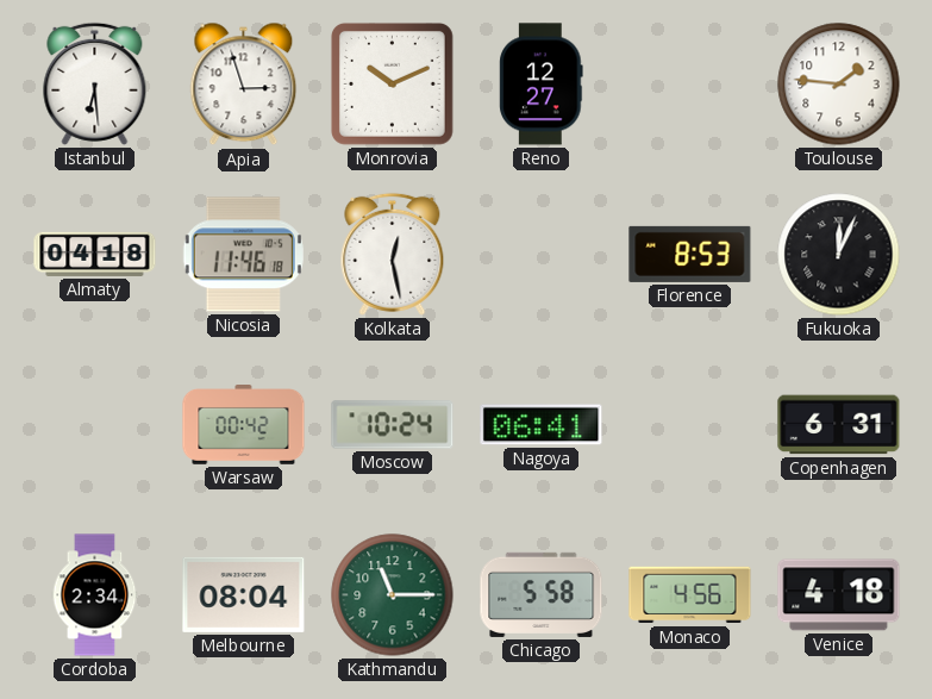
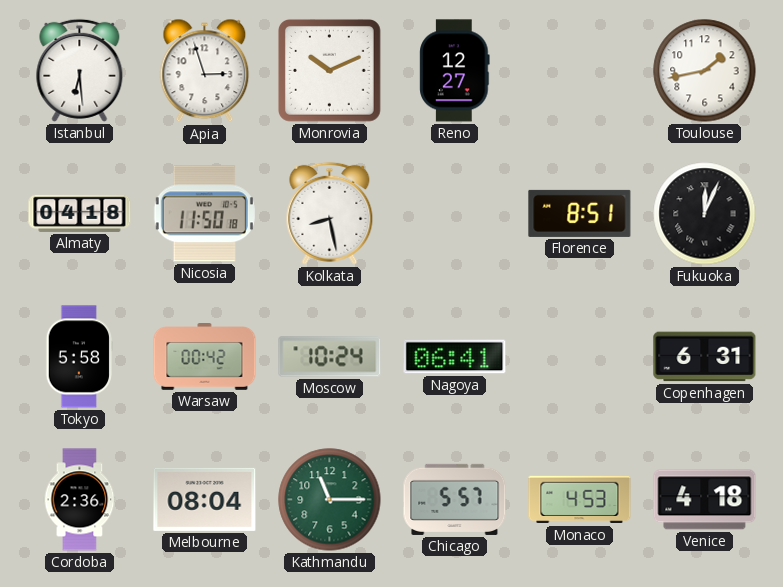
Toulouse: 1:46 -> 1:43 (705, 71)
Nicosia: 11:46 -> 11:50 (204, 214)
Kolkata: 12:28 -> 8:28 (330, 213)
Florence: 8:53 -> 8:51 (580, 213)
Tokyo: none -> 5:58 (79, 357)
Cordoba: 2:34 -> 2:36 (80, 500)
Chicago: 5:58 -> 5:57 (455, 499)
Monaco: 4:56 -> 4:53 (580, 500)
